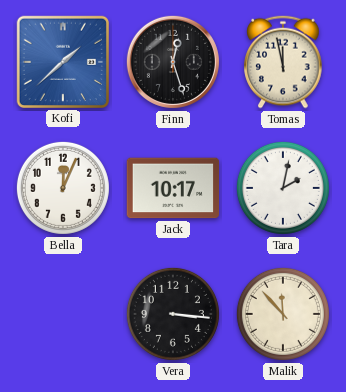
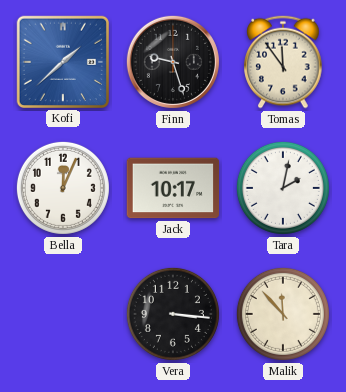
Finn: 12:27 -> 9:27 (173, 62)
Tomas: 11:58 -> 11:54 (283, 62)
